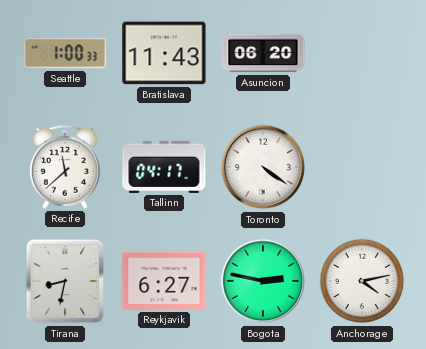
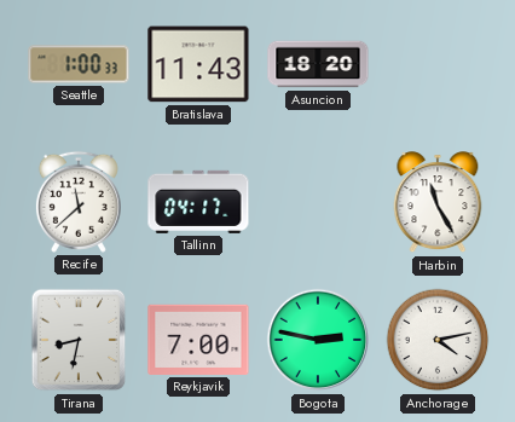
Asuncion: 06:20 -> 18:20 (318, 64)
Toronto: 4:21 -> none (263, 167)
Harbin: none -> 11:25 (438, 203)
Reykjavik: 6:27 -> 7:00 (198, 340)
